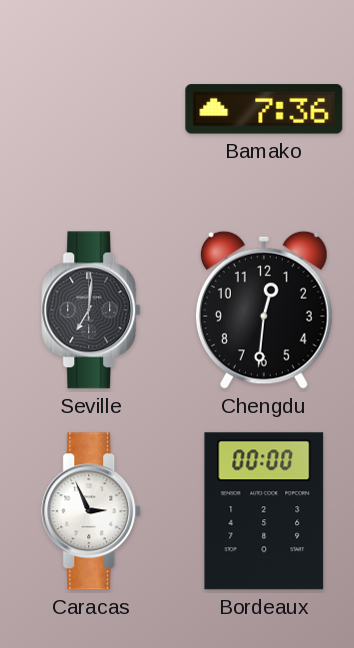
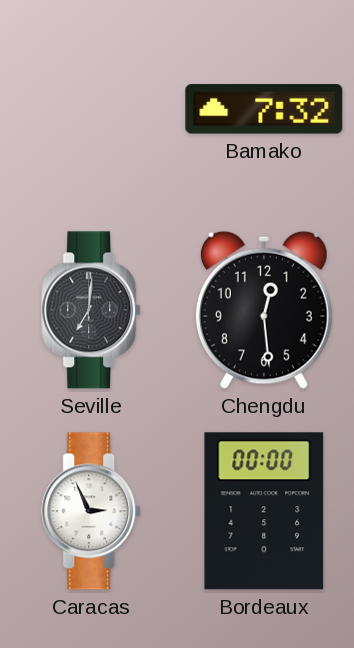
Bamako: 7:36 -> 7:32 (264, 109)
Chengdu: 12:31 -> 12:29 (264, 310)
